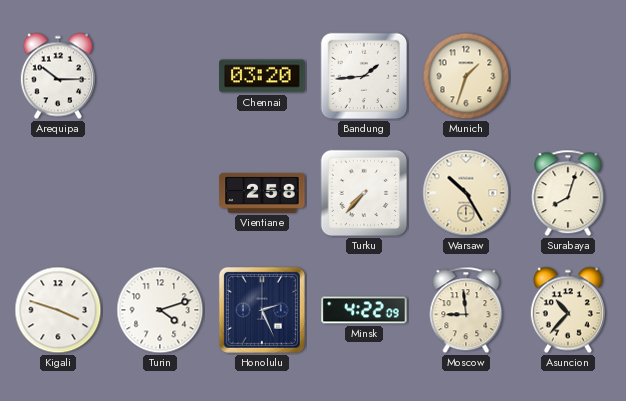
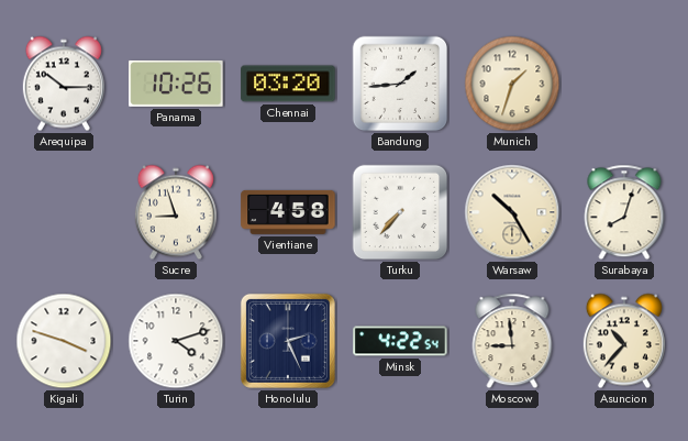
Panama: none -> 10:26 (176, 84)
Sucre: none -> 8:57 (176, 212)
Vientiane: 2:58 -> 4:58 (288, 212)
Minsk: 4:22:09 -> 4:22:54 (400, 341)
